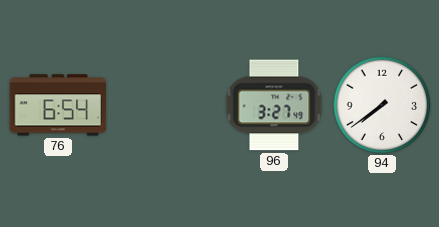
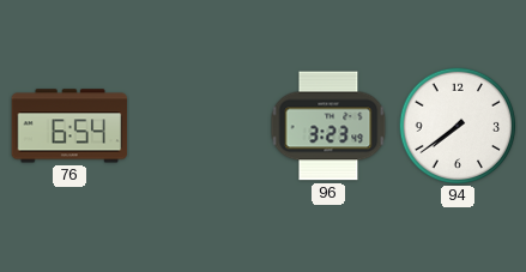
96: 3:27 -> 3:23 (328, 126)
